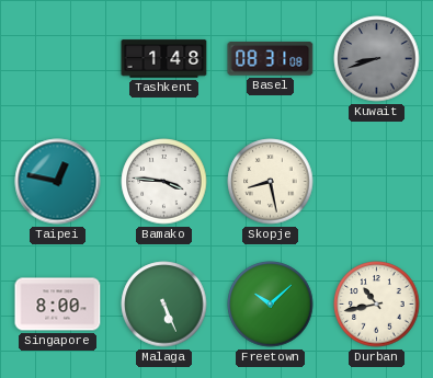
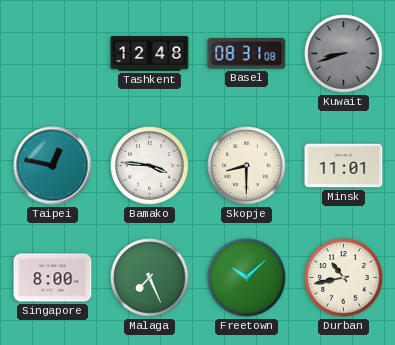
Tashkent: 1:48 -> 12:48 (150, 54)
Skopje: 8:28 -> 8:30 (247, 166)
Minsk: none -> 11:01 (344, 166)
Malaga: 5:26 -> 7:26 (150, 278)
